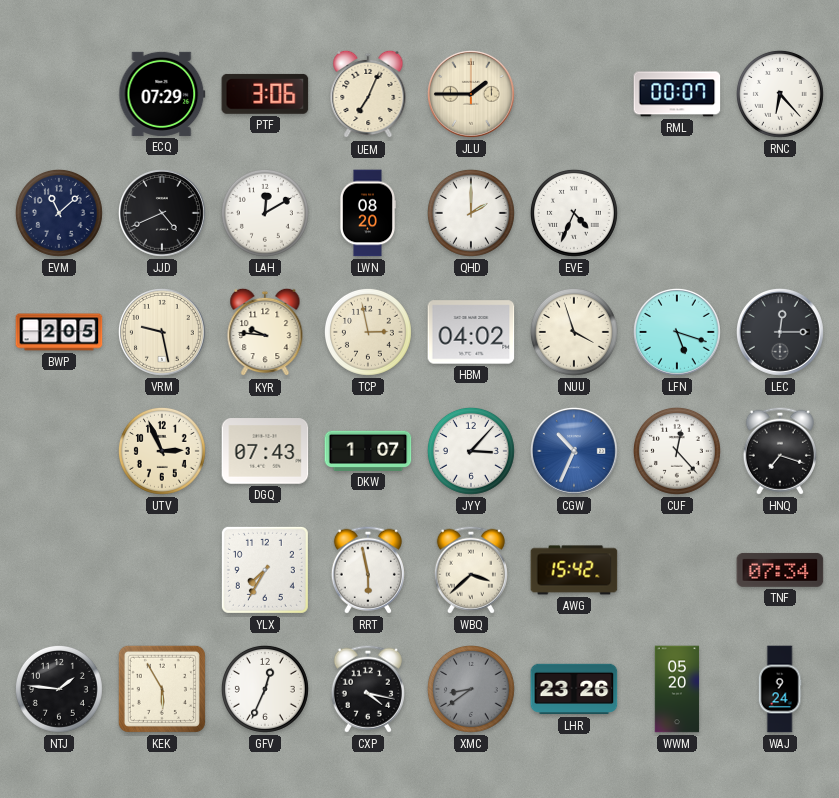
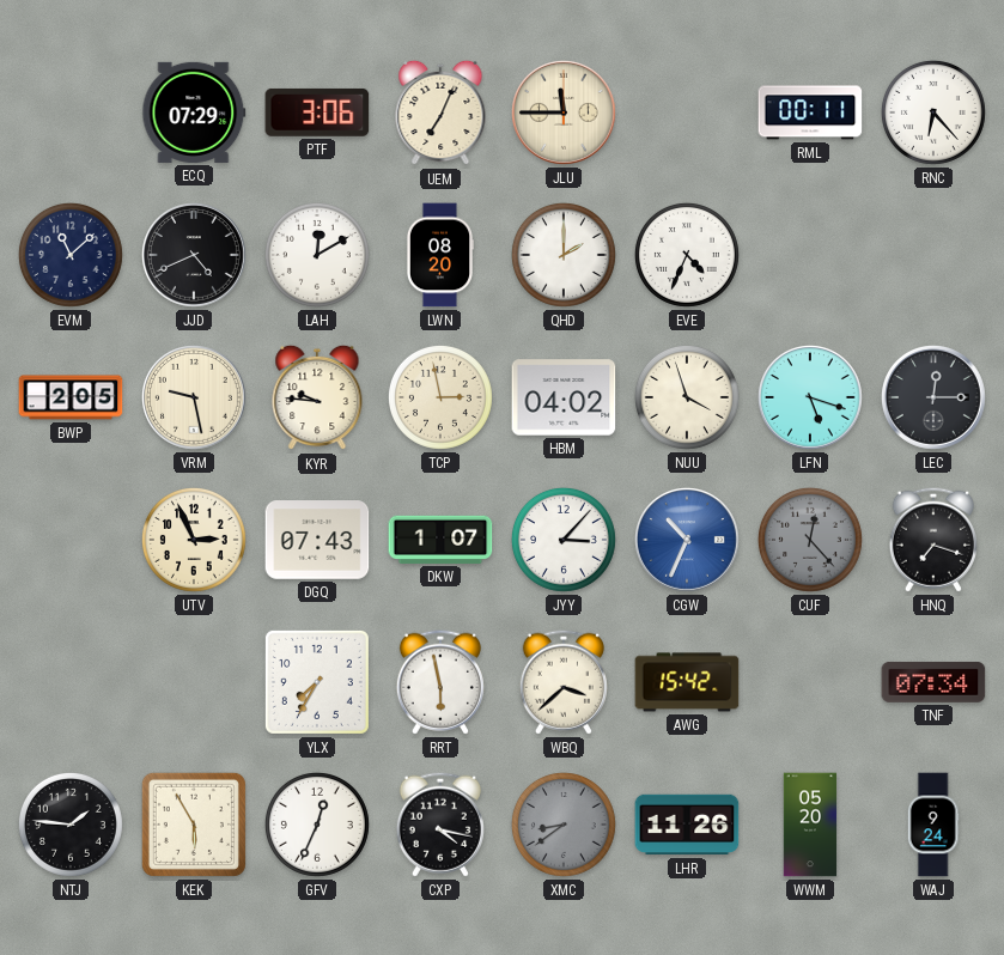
JLU: 1:45 -> 11:45 (565, 114)
RML: 00:07 -> 00:11 (810, 112)
CUF dial: white -> grey (810, 540)
LHR: 23:26 -> 11:26 (687, 825)
